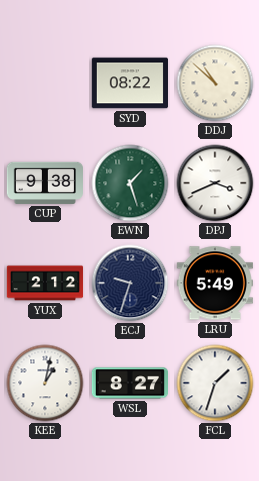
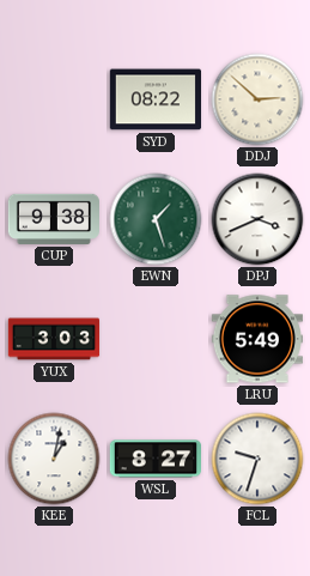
DDJ: 10:52 -> 2:52 (257, 99)
YUX: 2:12 -> 3:03 (54, 339)
ECJ: 9:33 -> none (130, 283)
FCL: 1:33 -> 9:33 (257, 459)
